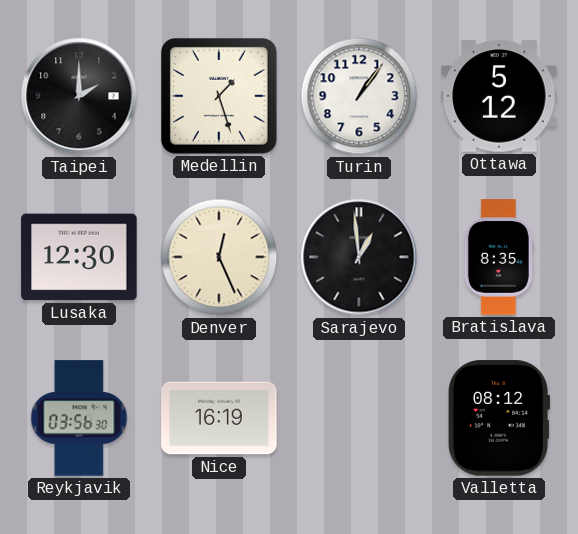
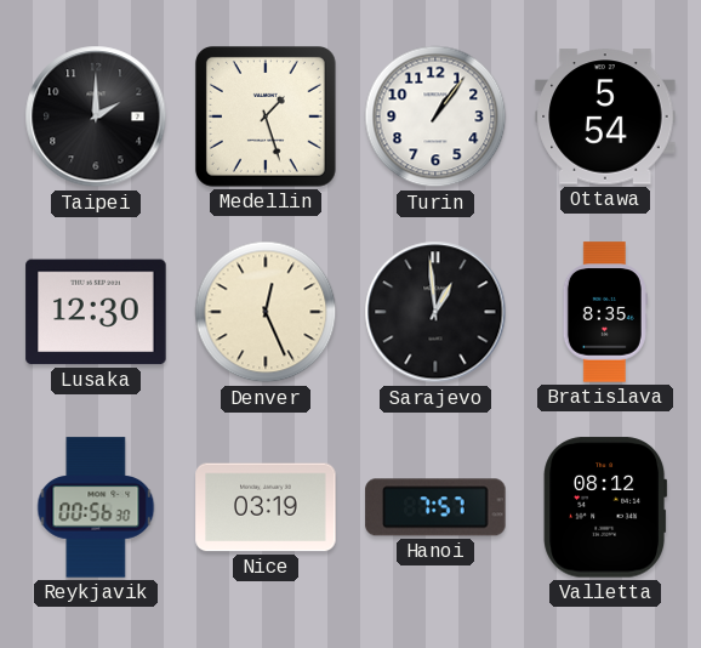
Ottawa: 5:12 -> 5:54 (605, 116)
Reykjavik: 03:56 -> 00:56 (96, 507)
Nice: 16:19 -> 03:19 (266, 507)
Hanoi: none -> 7:57 (435, 507)
